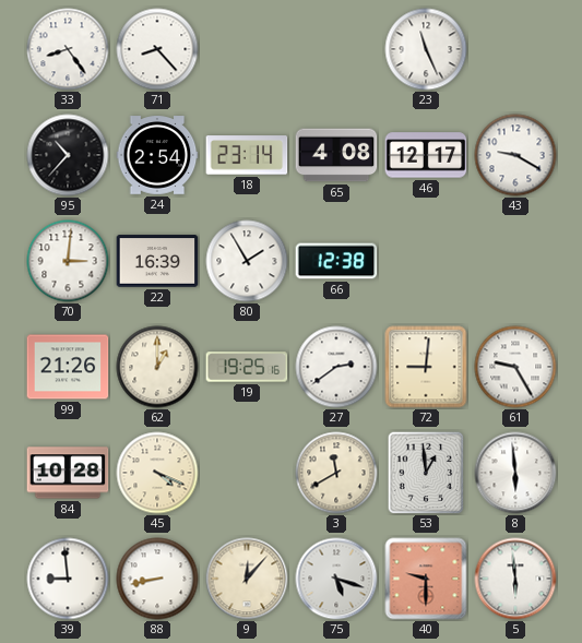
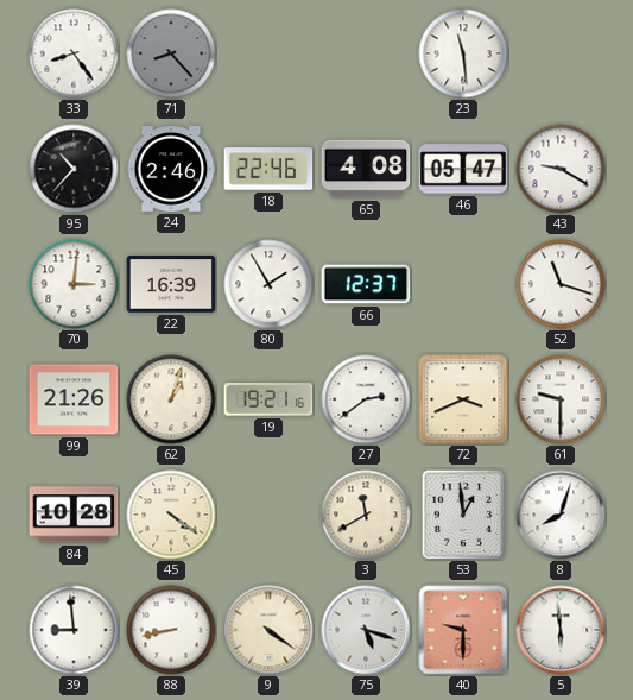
71 dial: white -> grey (171, 53)
23: 11:26 -> 11:29 (463, 53)
24: 2:54 -> 2:46 (171, 169)
18: 23:14 -> 22:46 (268, 169)
46: 12:17 -> 05:47 (463, 169)
66: 12:38 -> 12:37 (366, 284)
52: none -> 11:18 (561, 284)
62: 1:00 -> 1:03 (171, 399)
19: 19:25 -> 19:21 (268, 399)
72: 9:01 -> 3:41 (463, 399)
61: 9:25 -> 9:30 (561, 399)
45: 4:19 -> 4:21 (171, 515)
8: 5:59 -> 8:03 (561, 515)
9: 12:07 -> 4:21 (268, 630)
